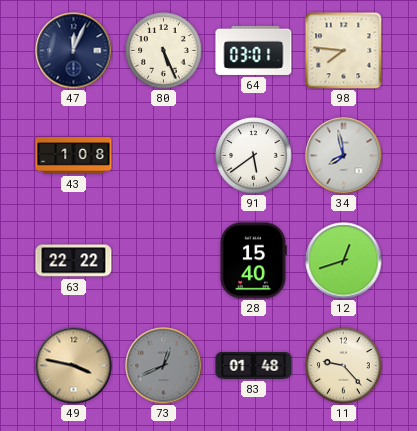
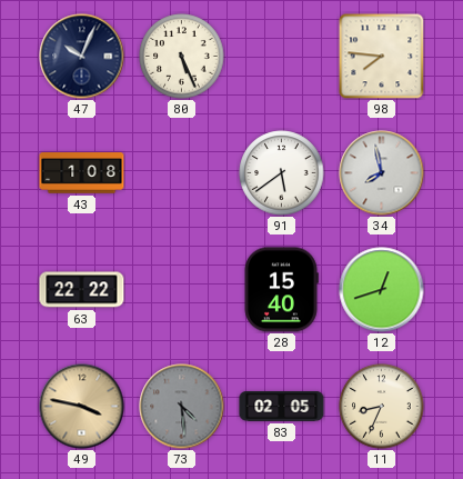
47: 12:04 -> 10:04 (82, 57)
64: 03:01 -> none (254, 50)
73: 12:41 -> 4:29 (182, 407)
83: 01:48 -> 02:05 (282, 407)
11: 9:23 -> 8:34 (382, 407)
